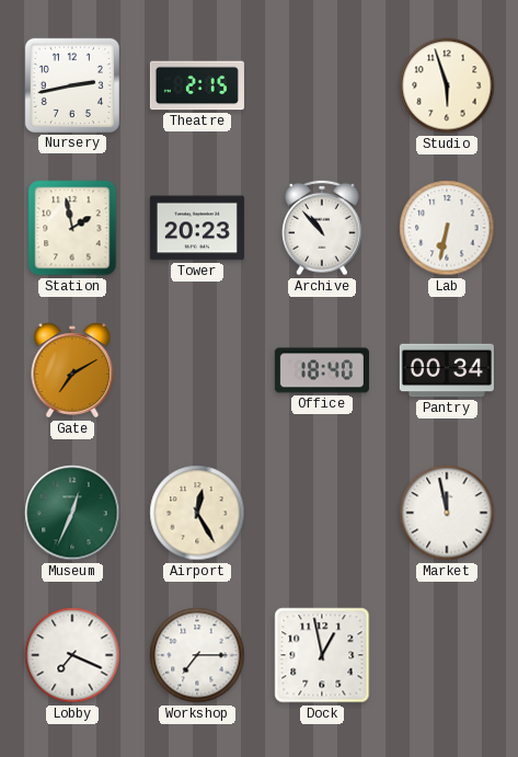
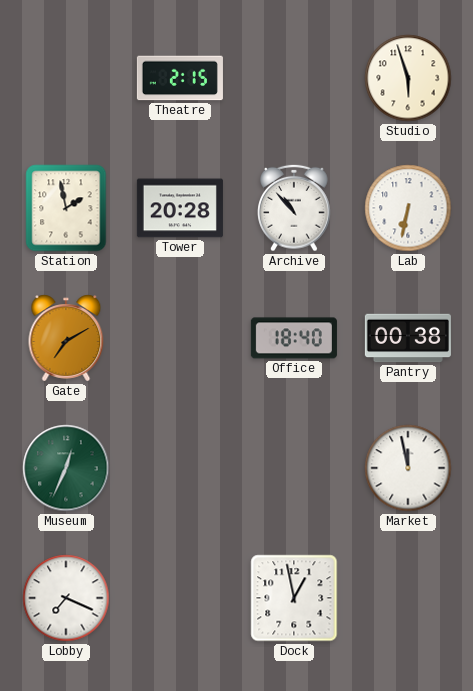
Nursery: 2:43 -> none (72, 85)
Tower: 20:23 -> 20:28 (180, 208)
Pantry: 00:34 -> 00:38 (408, 338)
Airport: 12:25 -> none (197, 513)
Workshop: 7:15 -> none (197, 655)
